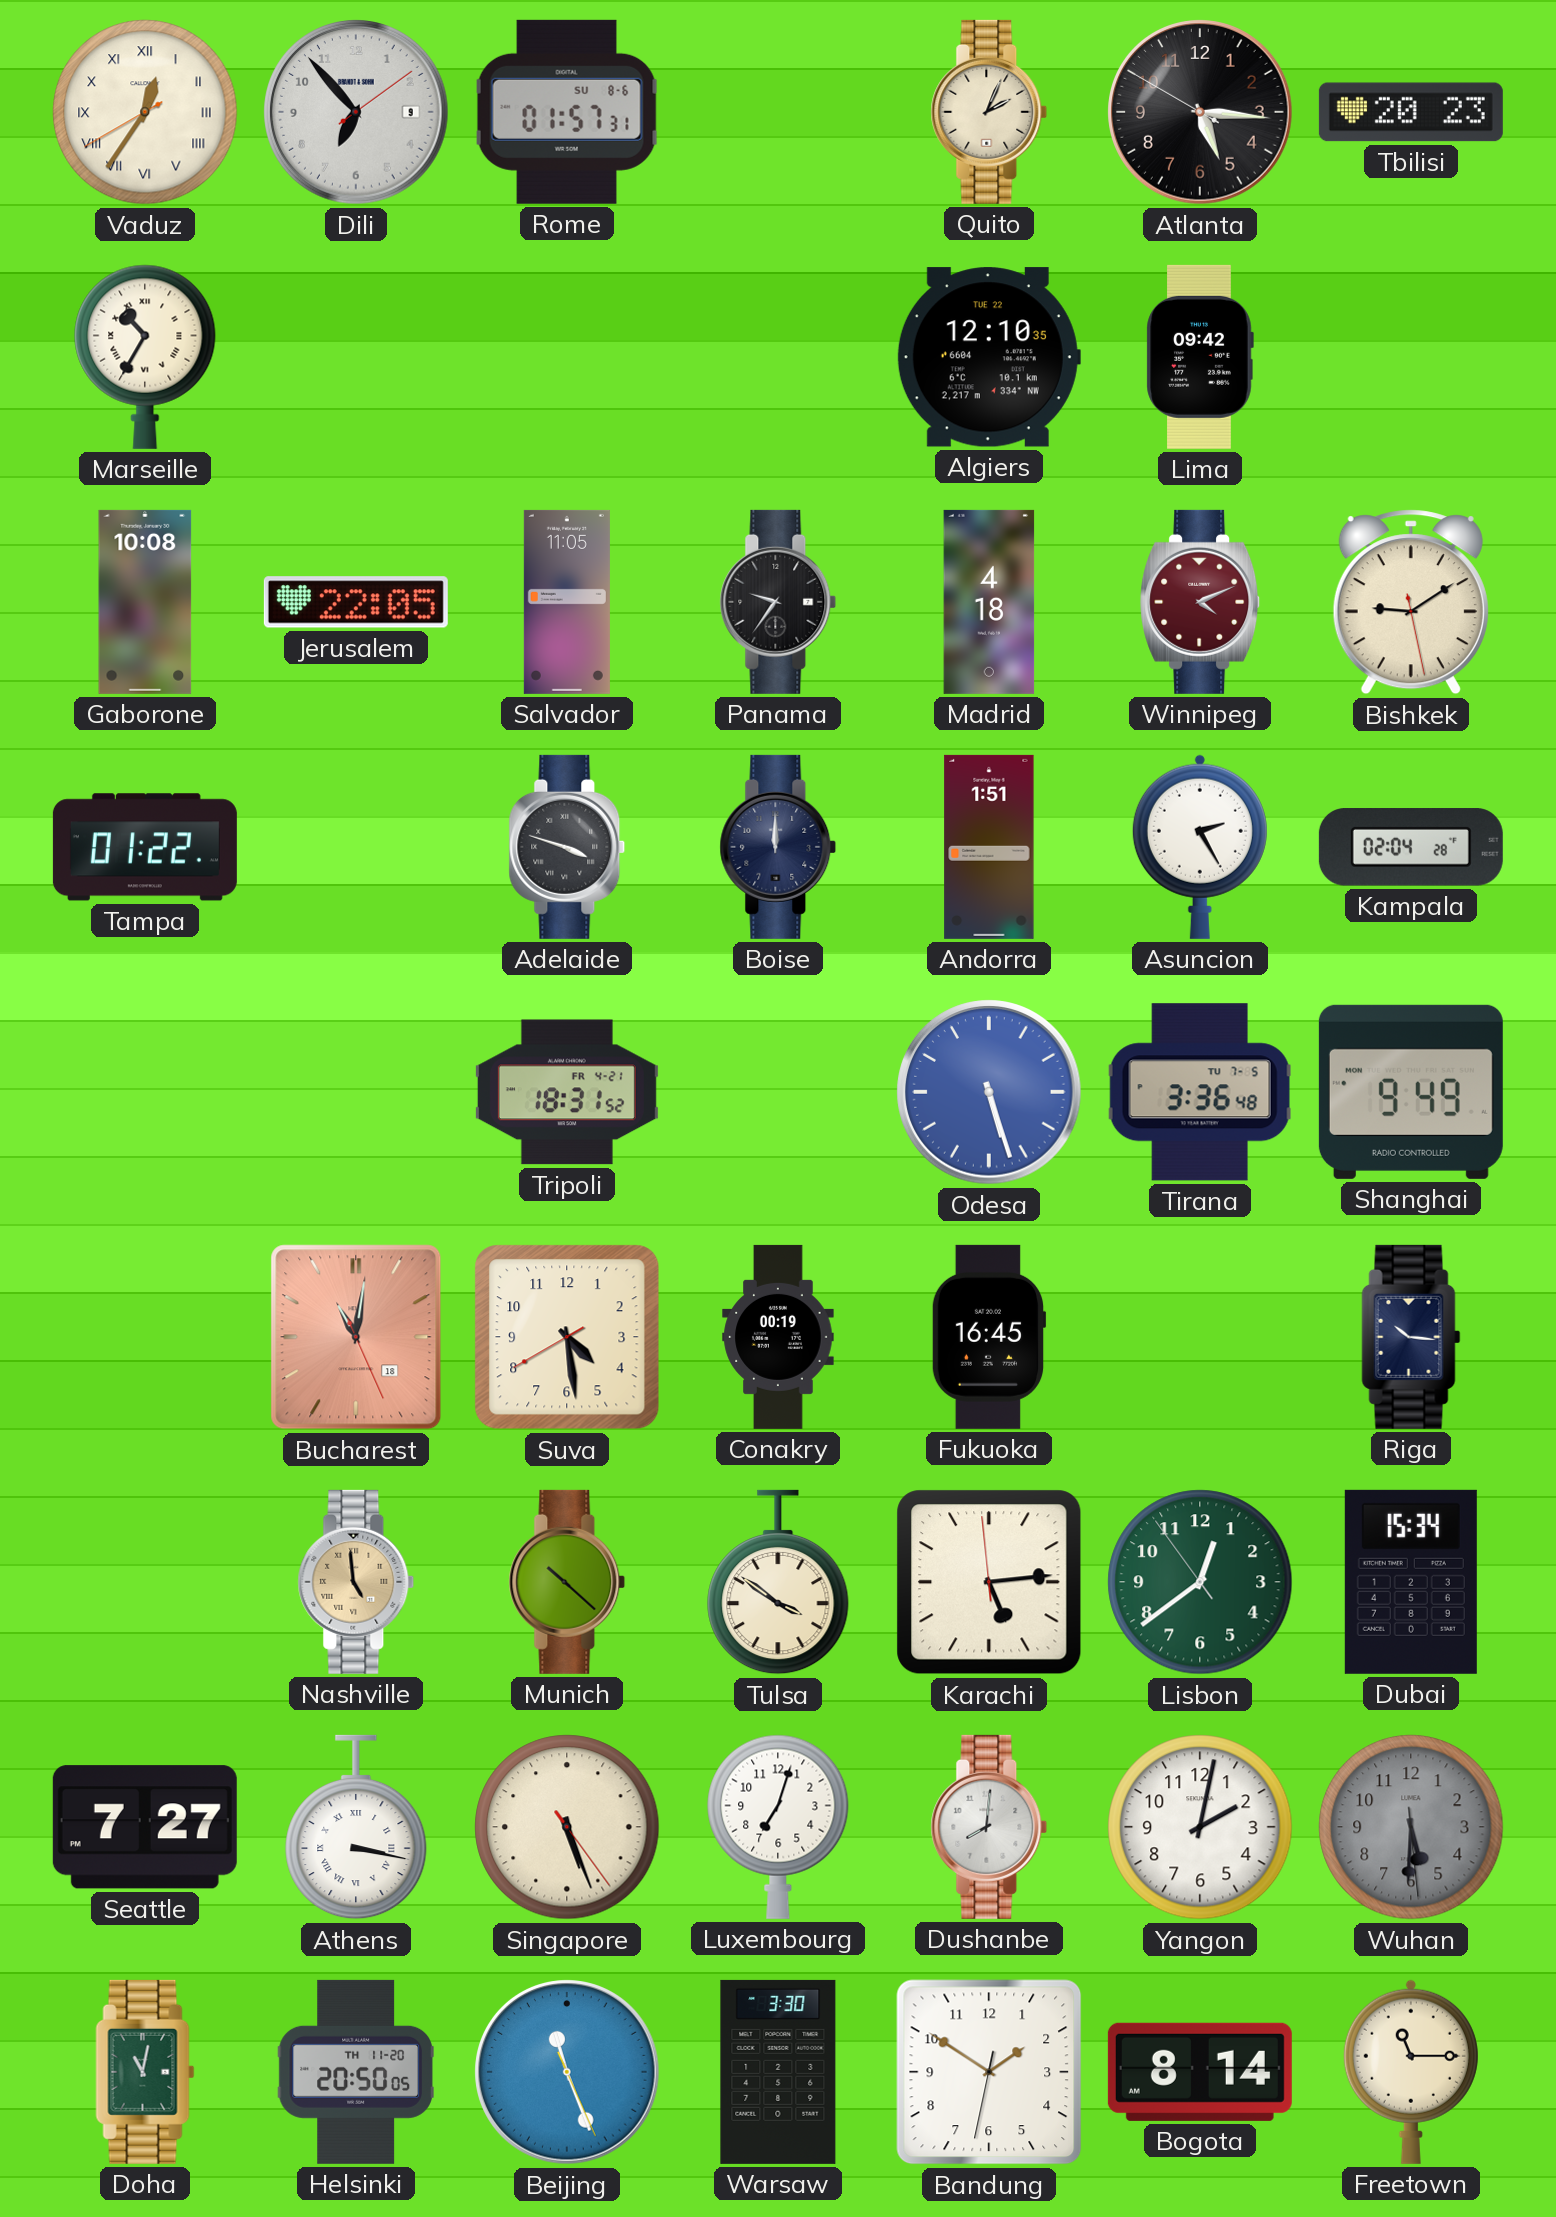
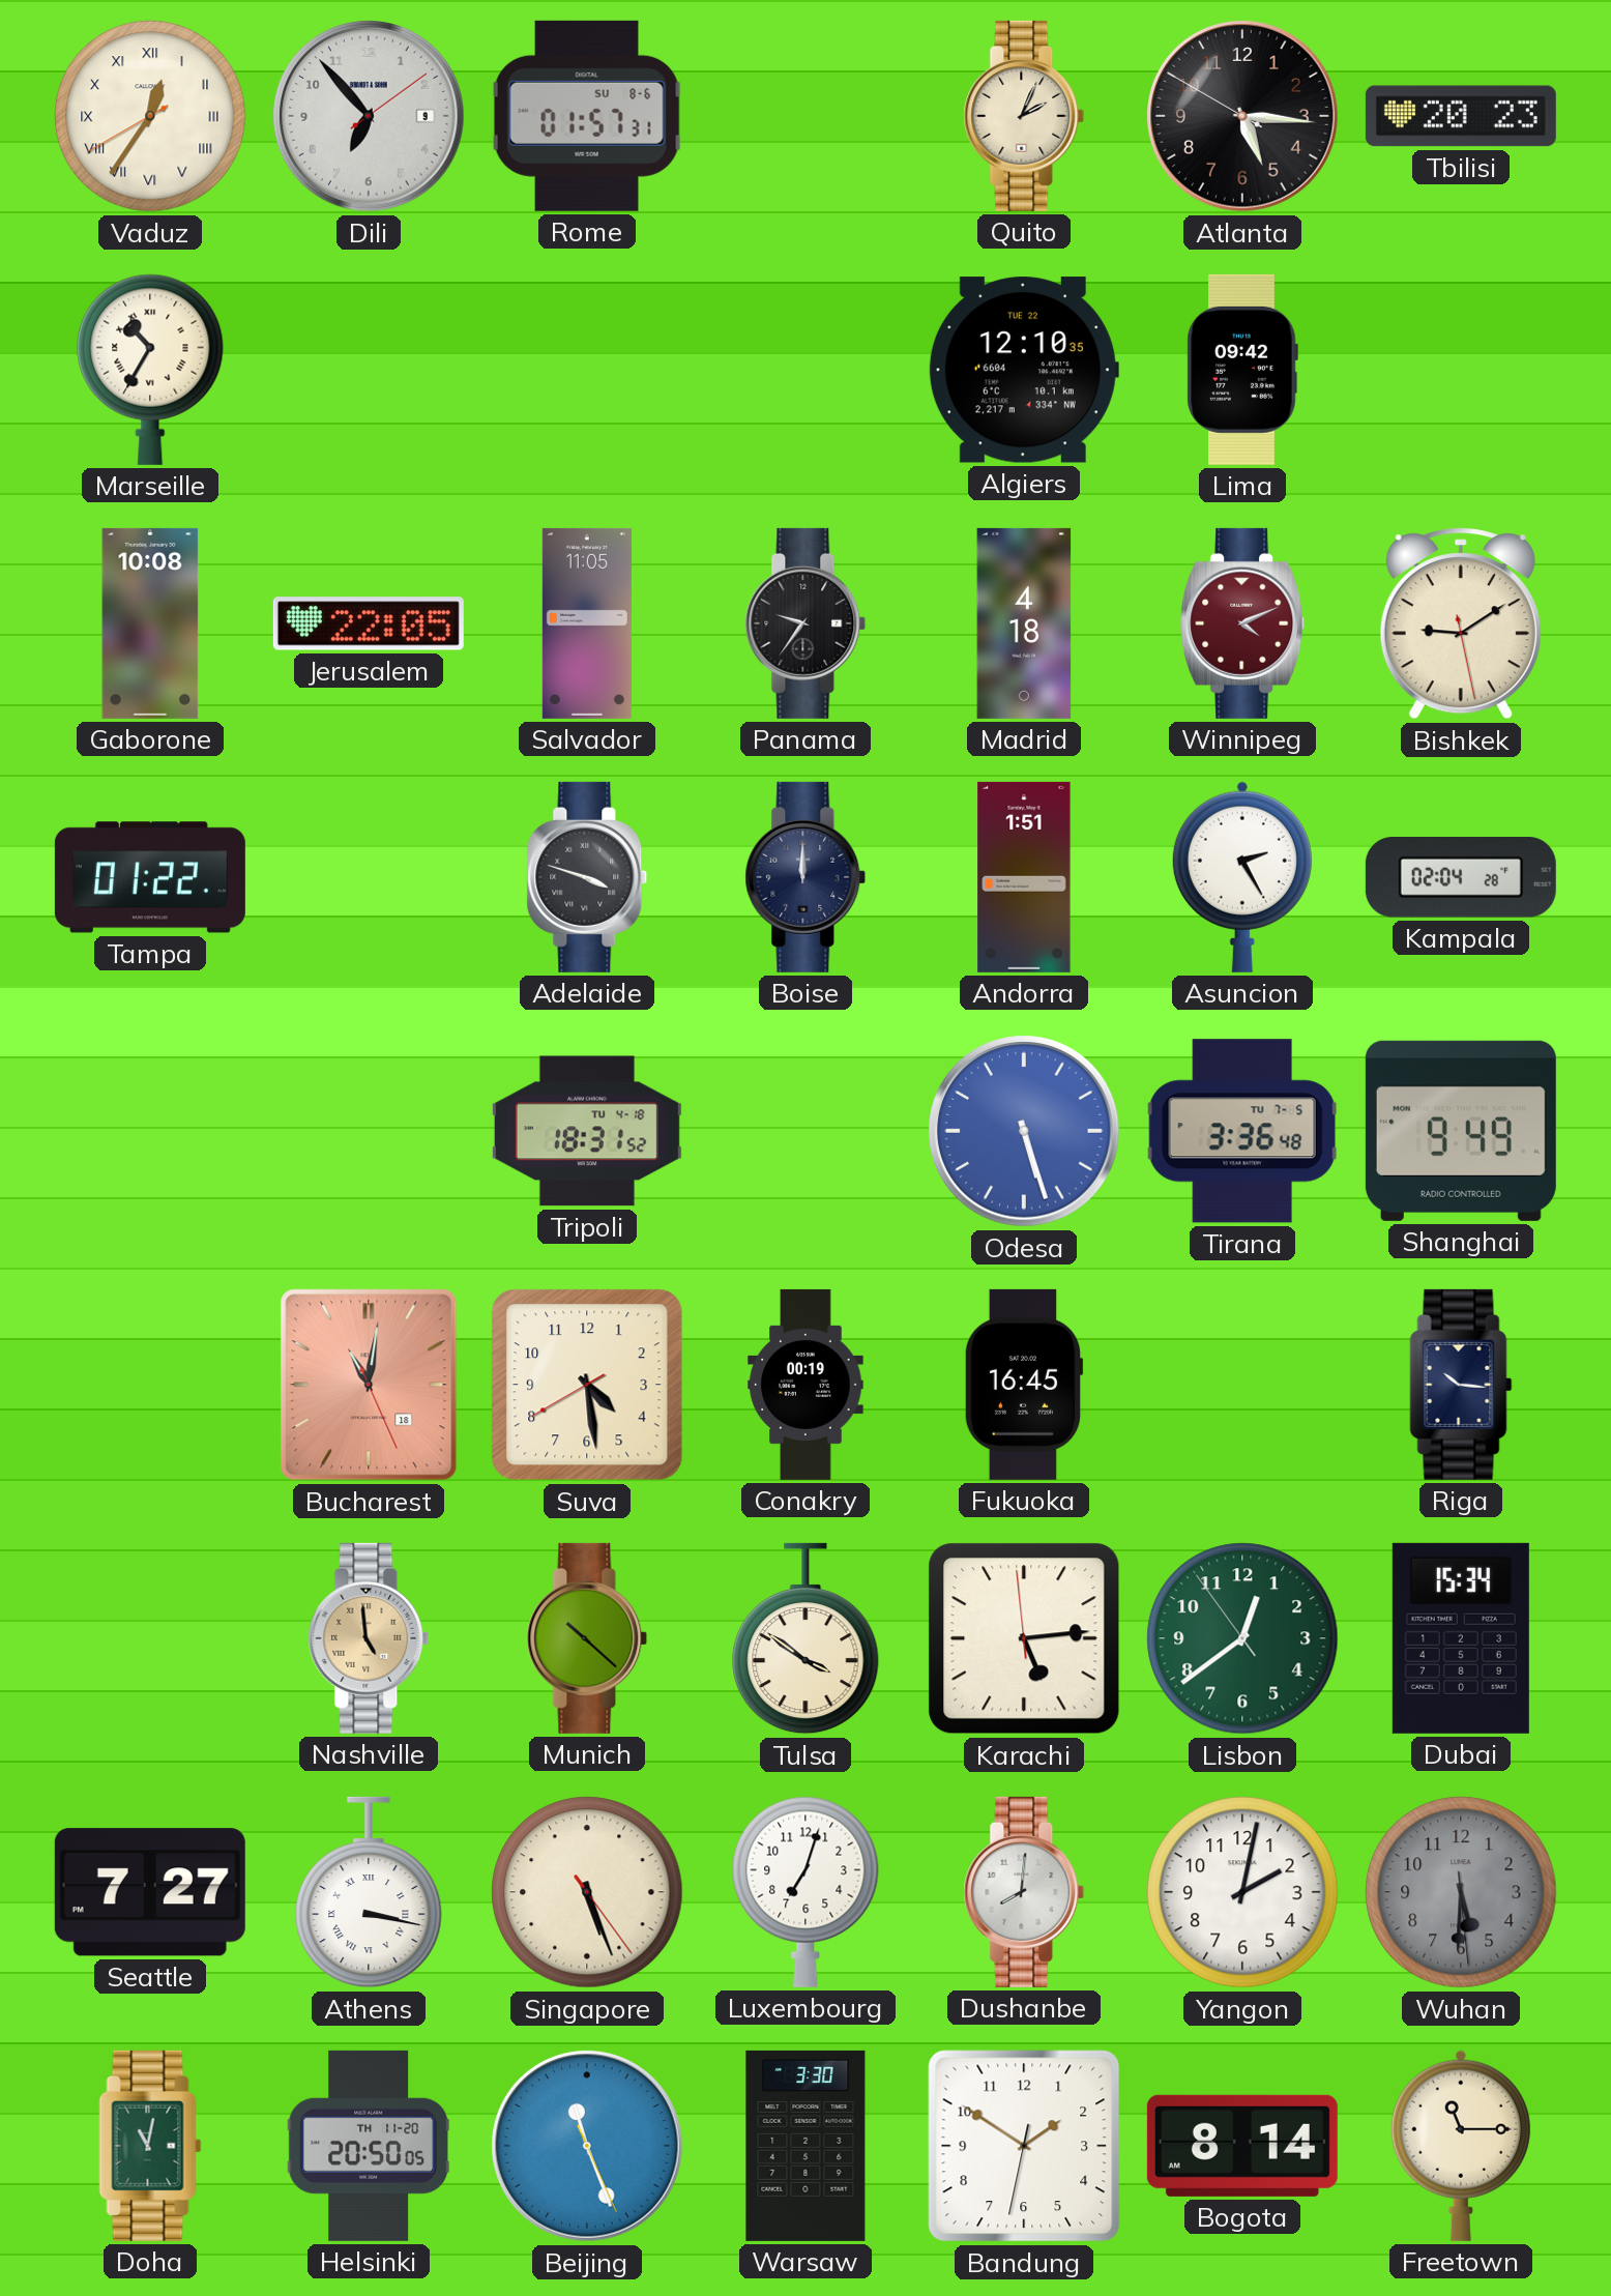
Tripoli date: FR 4-21 -> TU 4-18 (587, 1131)
